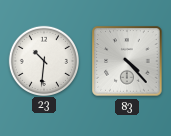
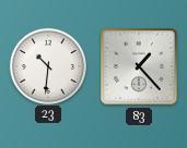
83: 4:23 -> 1:23 (139, 66)
